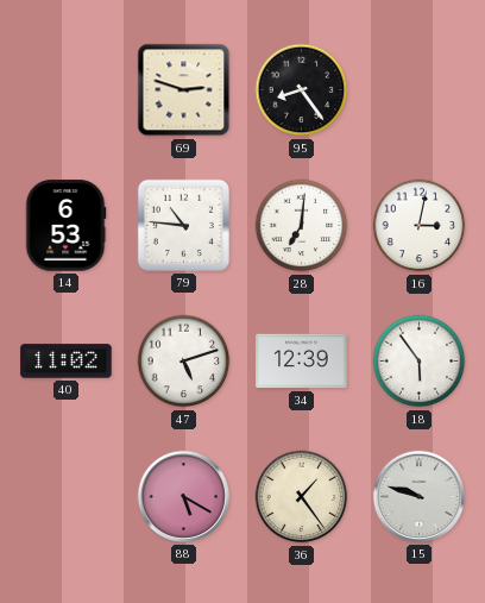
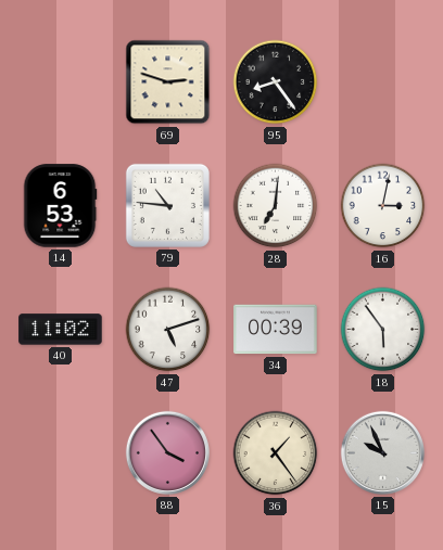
34: 12:39 -> 00:39 (276, 330)
88: 5:20 -> 3:54 (167, 452)
15: 9:48 -> 9:56 (382, 452)
